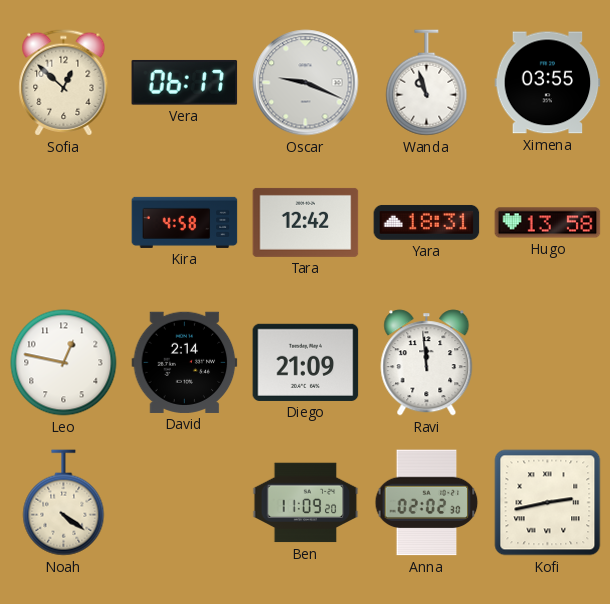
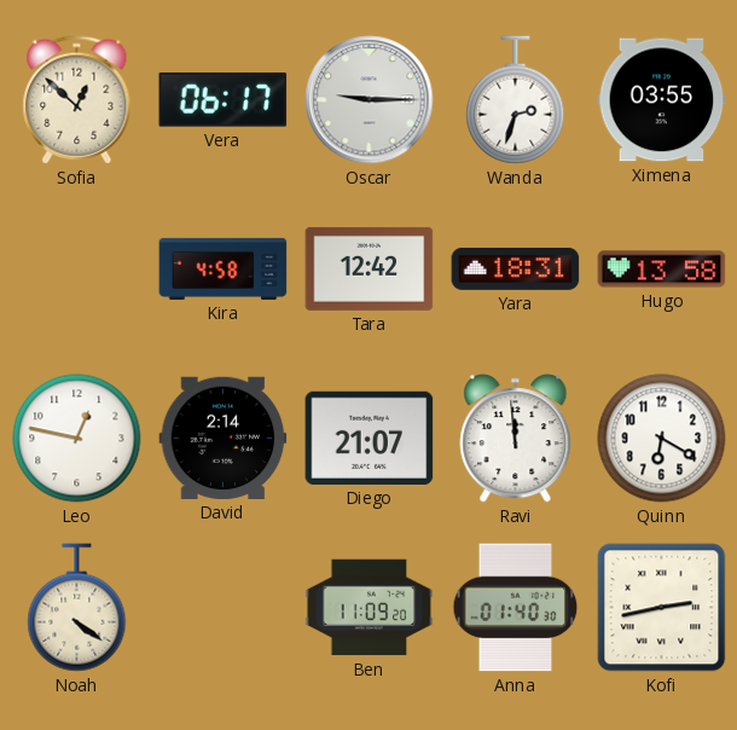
Oscar: 9:19 -> 9:15 (370, 100)
Wanda: 10:57 -> 2:33 (516, 100)
Diego: 21:09 -> 21:07 (370, 438)
Quinn: none -> 6:20 (662, 439)
Anna: 02:02 -> 01:40 (516, 608)
